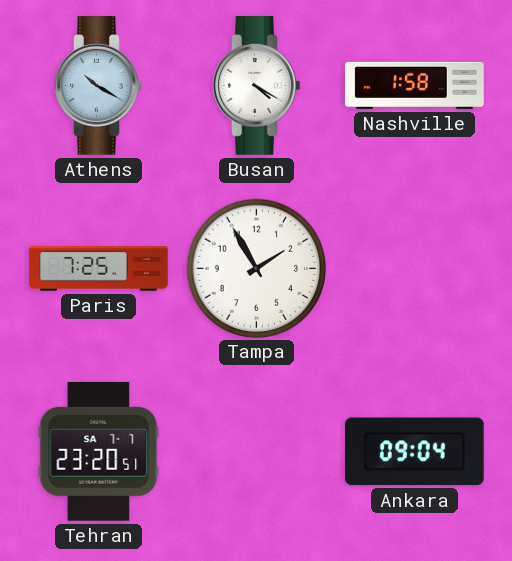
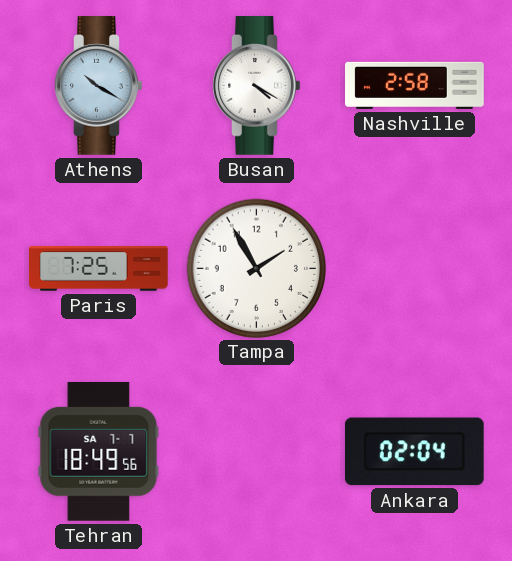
Nashville: 1:58 -> 2:58 (415, 85)
Tehran: 23:20 -> 18:49 (99, 452)
Ankara: 09:04 -> 02:04 (414, 452)
